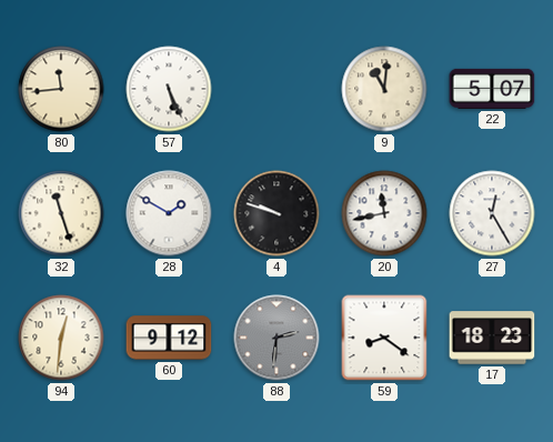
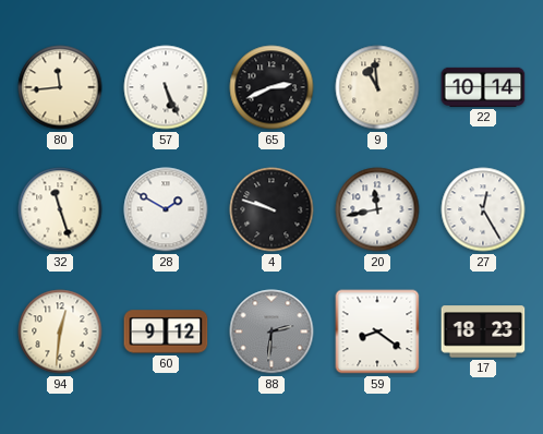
65: none -> 2:41 (271, 87)
9: 11:01 -> 10:59 (377, 87)
22: 5:07 -> 10:14 (483, 87)
